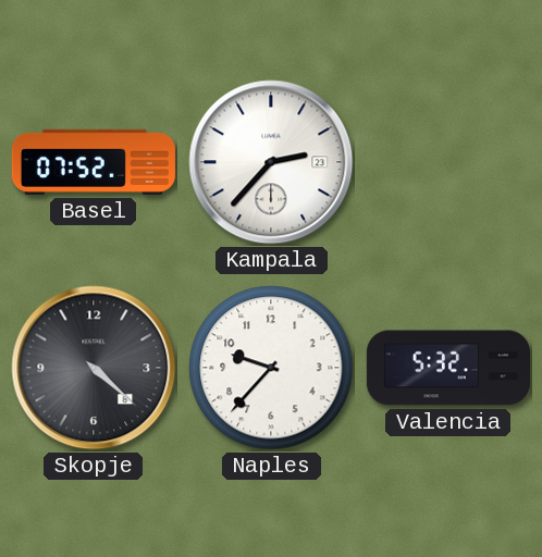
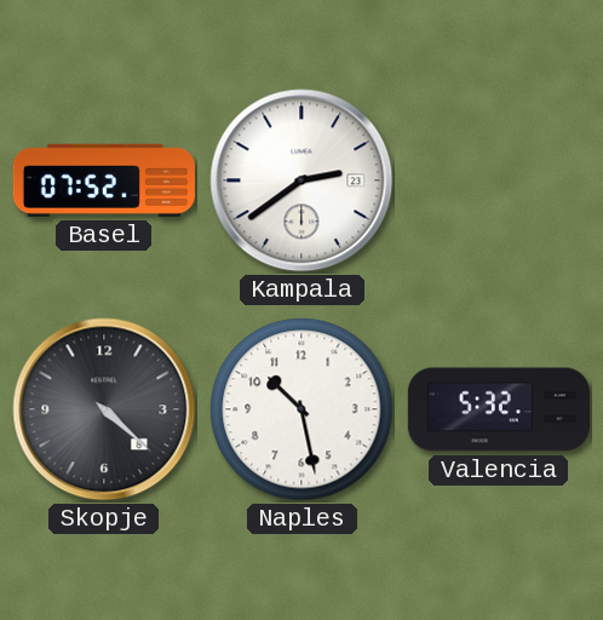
Kampala: 2:37 -> 2:39 (301, 180)
Naples: 9:37 -> 10:28 (301, 409)
